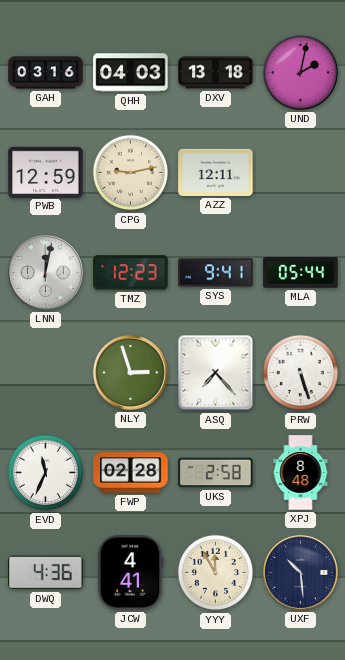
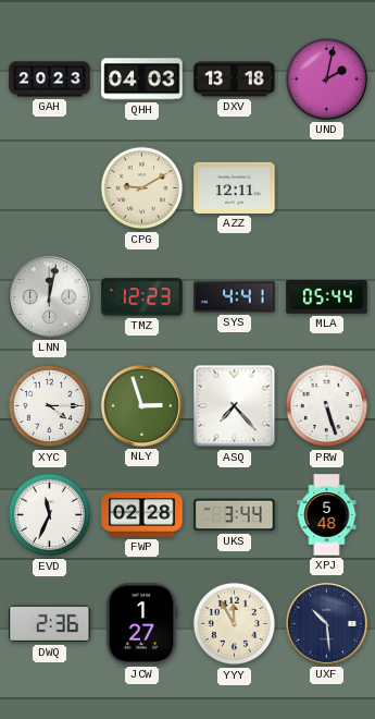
GAH: 03:16 -> 20:23 (50, 80)
PWB: 12:59 -> none (46, 172)
CPG: 9:13 -> 9:10 (142, 188)
SYS: 9:41 -> 4:41 (235, 297)
XYC: none -> 4:15 (50, 406)
UKS: 2:58 -> 3:44 (235, 515)
XPJ: 8:48 -> 5:48 (327, 515)
DWQ: 4:36 -> 2:36 (50, 624)
JCW: 4:41 -> 1:27 (141, 624)
